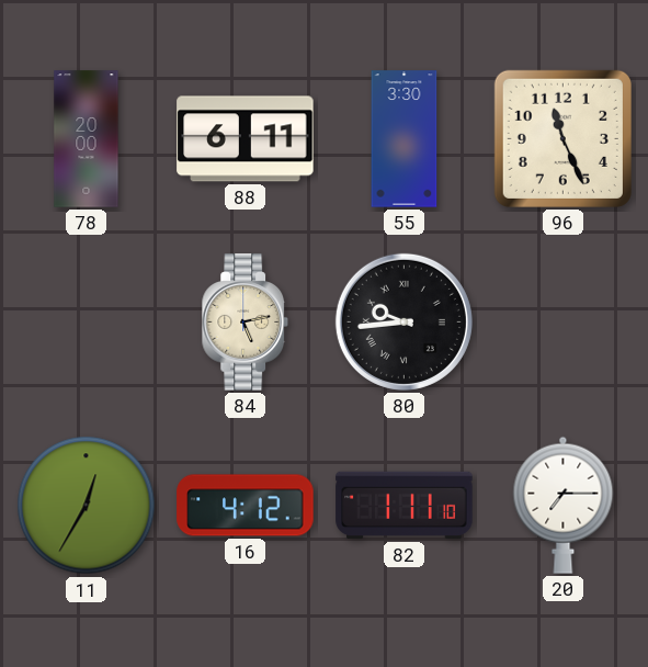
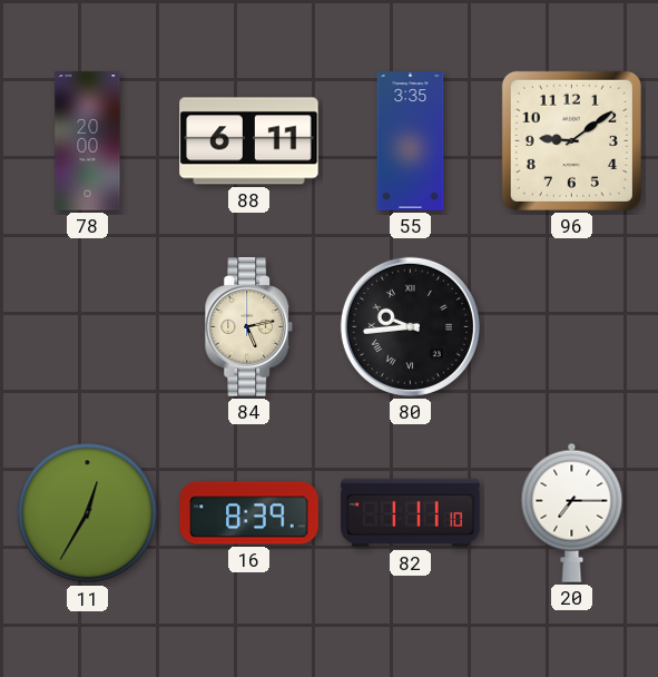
55: 3:30 -> 3:35 (411, 141)
96: 11:26 -> 9:09 (571, 140)
16: 4:12 -> 8:39 (249, 513)
